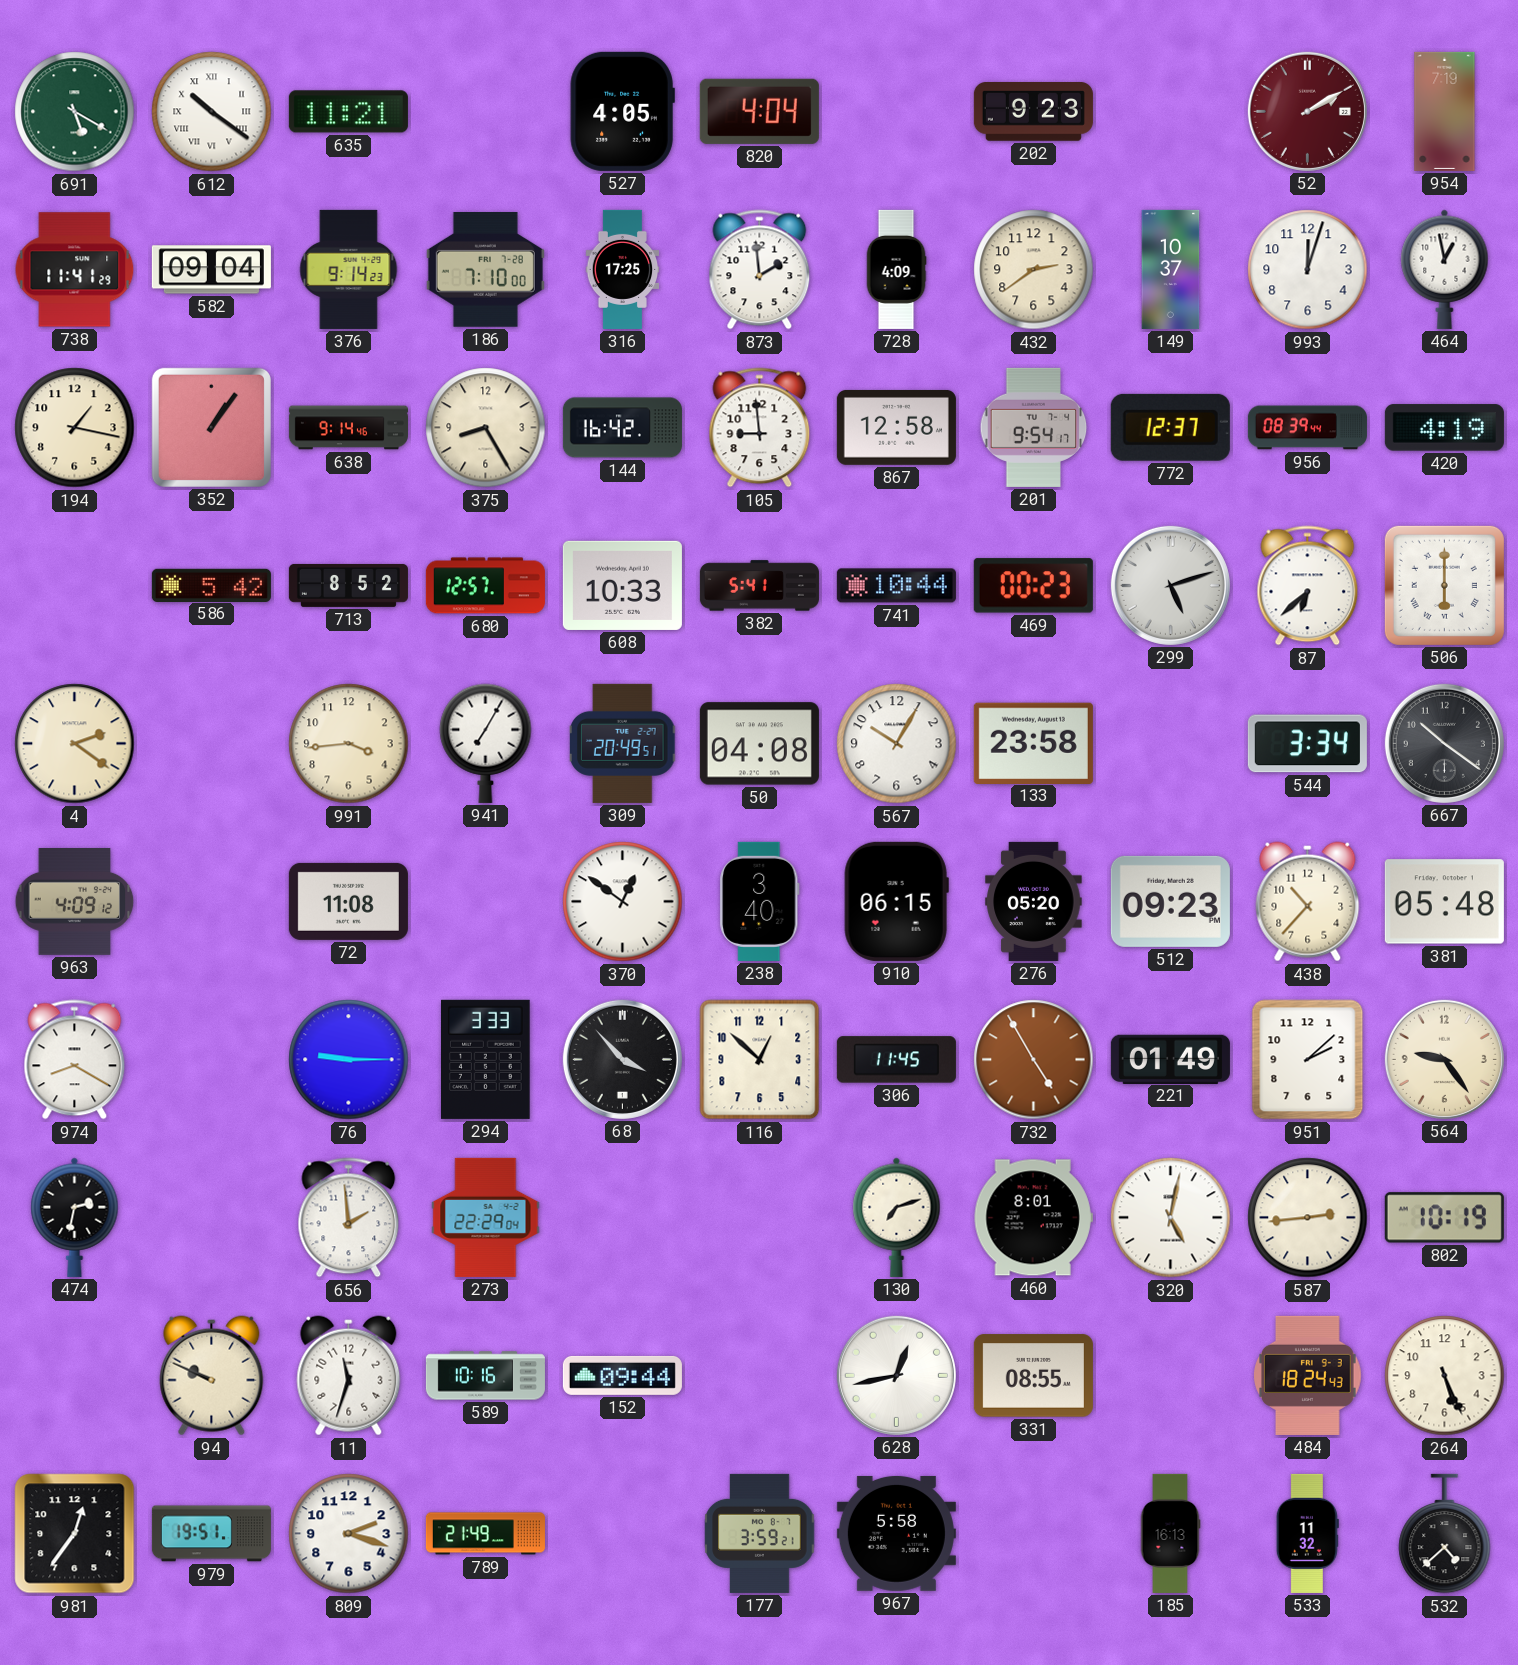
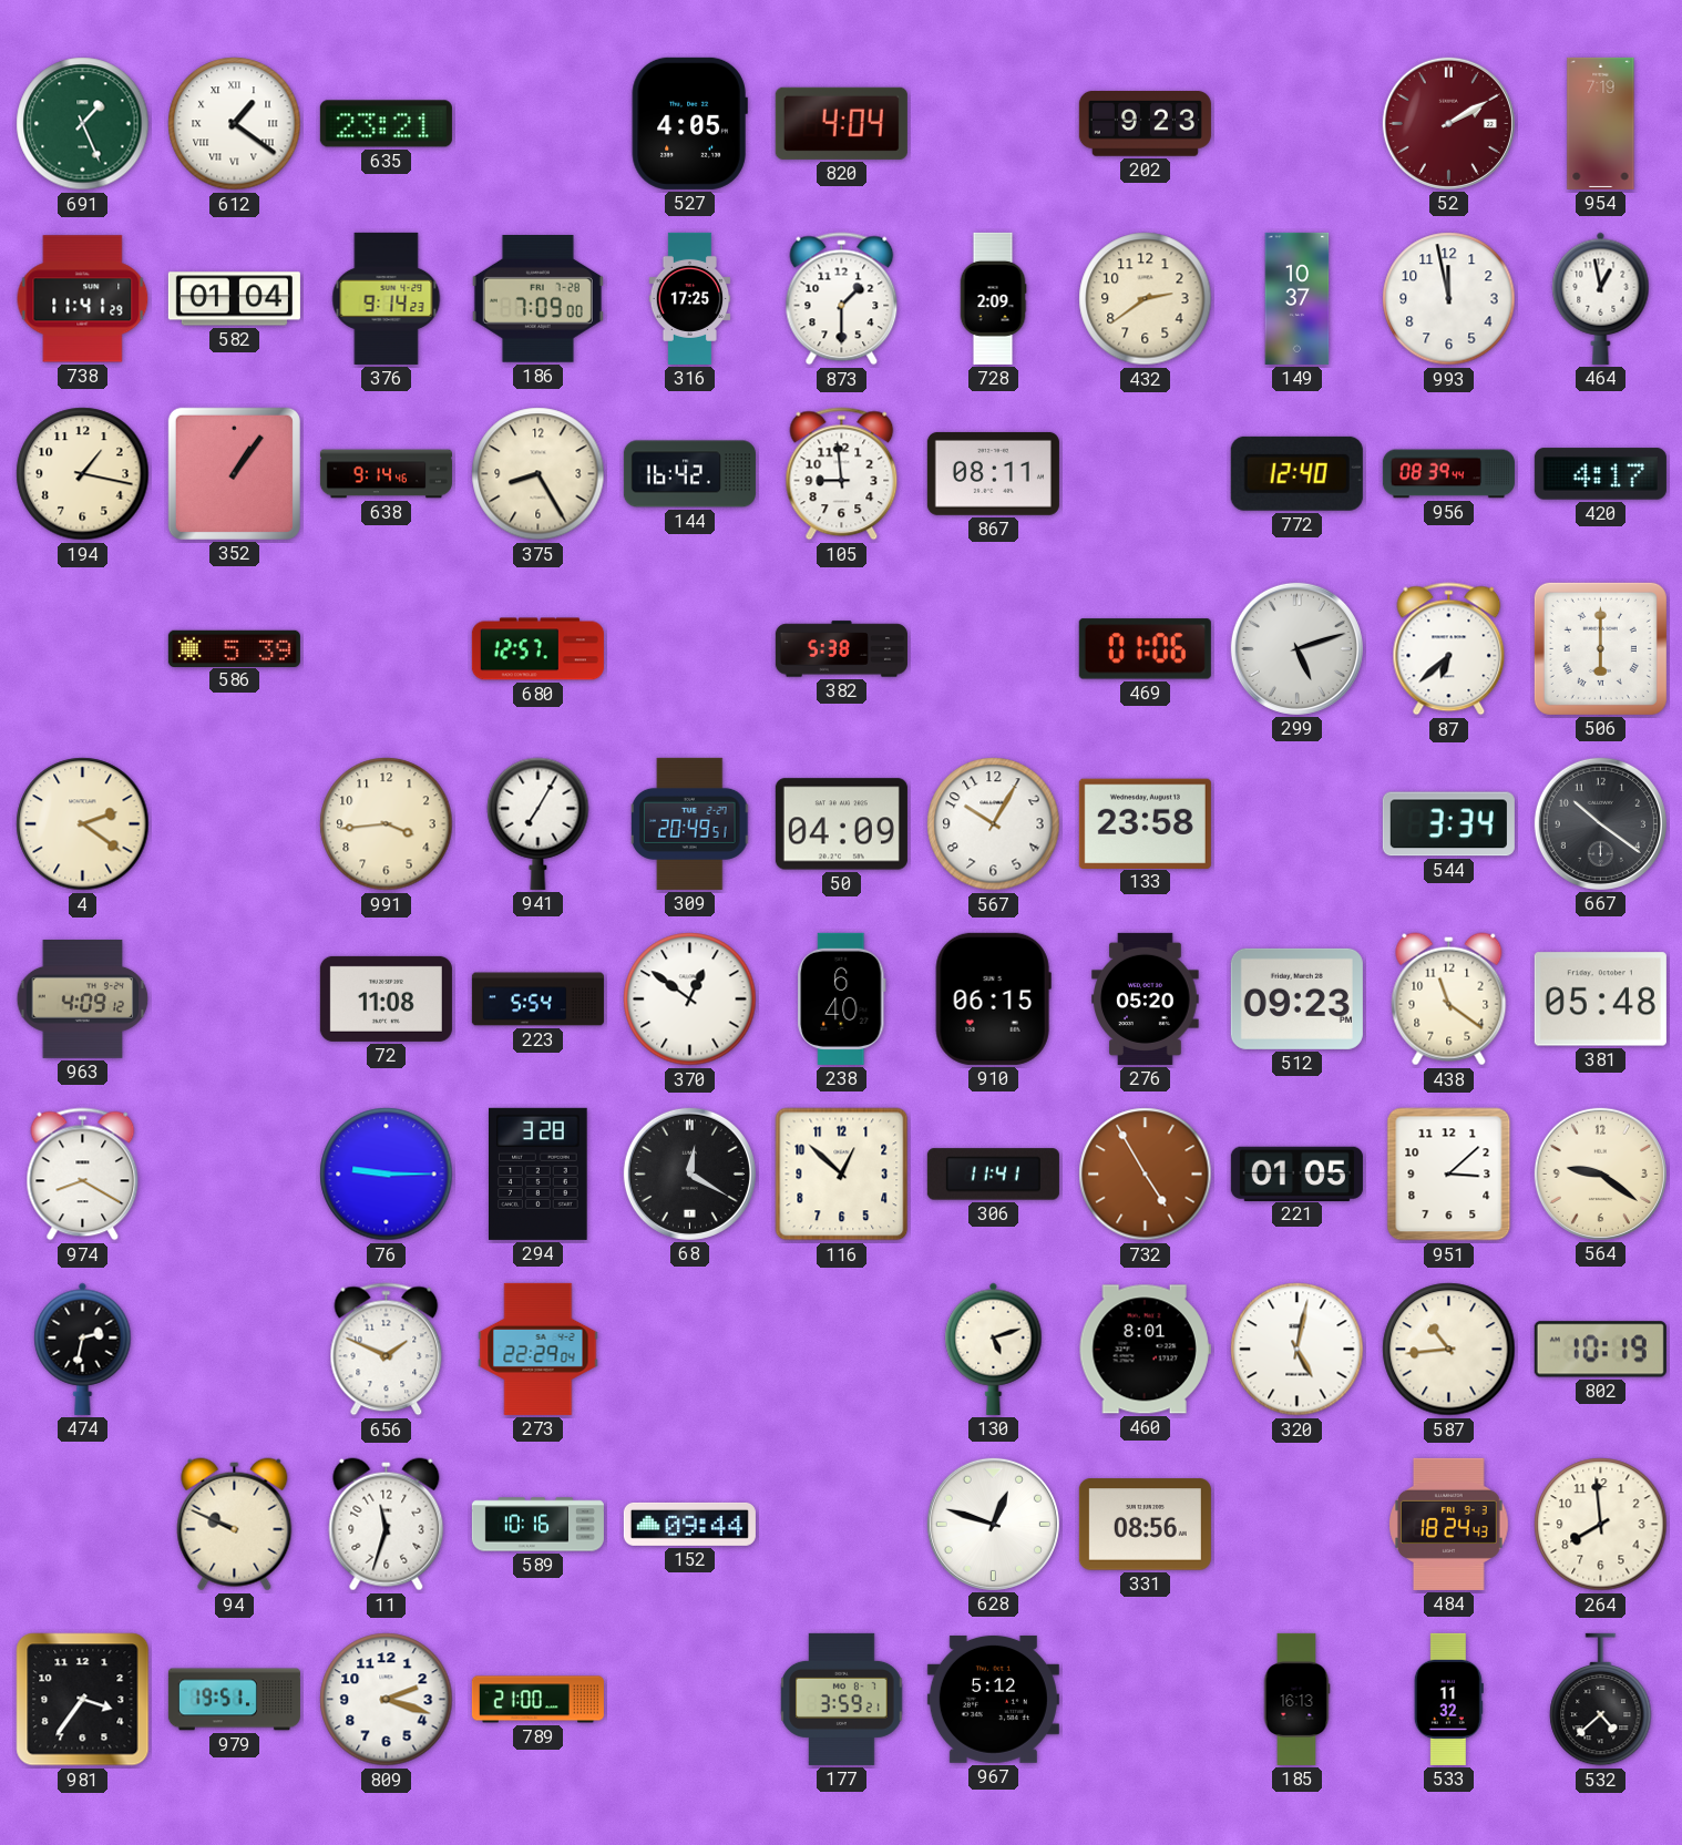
691: 5:20 -> 1:26 (83, 124)
612: 10:21 -> 1:21 (235, 124)
635: 11:21 -> 23:21 (386, 124)
582: 09:04 -> 01:04 (234, 299)
186: 7:10 -> 7:09 (537, 299)
873: 1:59 -> 1:30 (842, 299)
728: 4:09 -> 2:09 (993, 298)
993: 12:03 -> 11:58 (1449, 299)
867: 12:58 -> 08:11 (993, 473)
201: 9:54 -> none (1034, 427)
772: 12:37 -> 12:40 (1296, 473)
420: 4:19 -> 4:17 (1600, 474)
586: 5:42 -> 5:39 (234, 648)
713: 8:52 -> none (348, 585)
608: 10:33 -> none (622, 585)
382: 5:41 -> 5:38 (841, 649)
741: 10:44 -> none (896, 586)
469: 00:23 -> 01:06 (1145, 649)
50: 04:08 -> 04:09 (841, 824)
223: none -> 5:54 (537, 1000)
238: 3:40 -> 6:40 (842, 998)
438: 10:37 -> 11:21 (1449, 1000)
294: 3:33 -> 3:28 (539, 1173)
68: 3:53 -> 12:20 (689, 1173)
306: 11:45 -> 11:41 (993, 1175)
221: 01:49 -> 01:05 (1296, 1173)
951: 2:08 -> 3:08 (1449, 1175)
564: 9:24 -> 9:21 (1600, 1173)
656: 1:59 -> 1:49 (387, 1350)
130: 7:12 -> 5:12 (994, 1349)
587: 2:44 -> 10:44 (1449, 1350)
628: 12:43 -> 12:48 (993, 1524)
331: 08:55 -> 08:56 (1145, 1525)
264: 5:26 -> 7:59 (1601, 1525)
981: 12:36 -> 3:36 (83, 1700)
789: 21:49 -> 21:00 (537, 1700)
967: 5:58 -> 5:12 (993, 1699)
